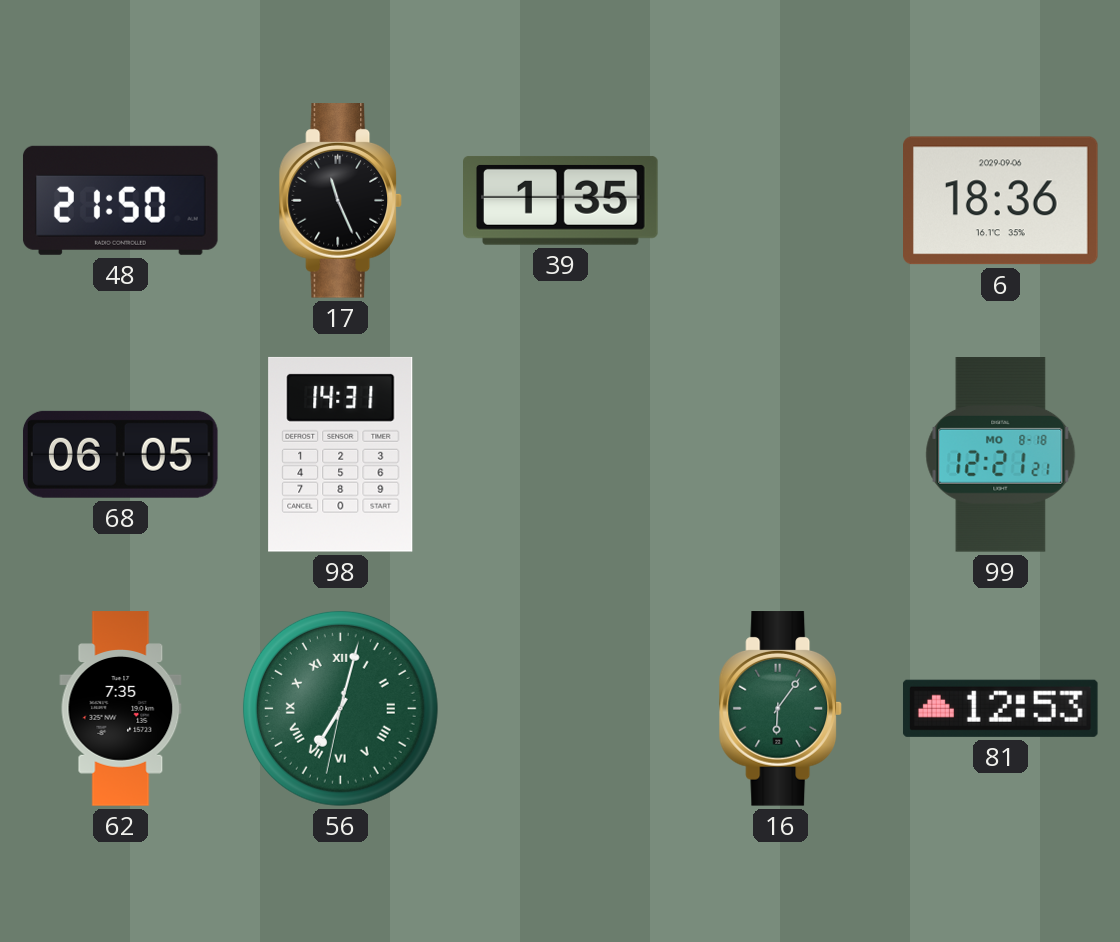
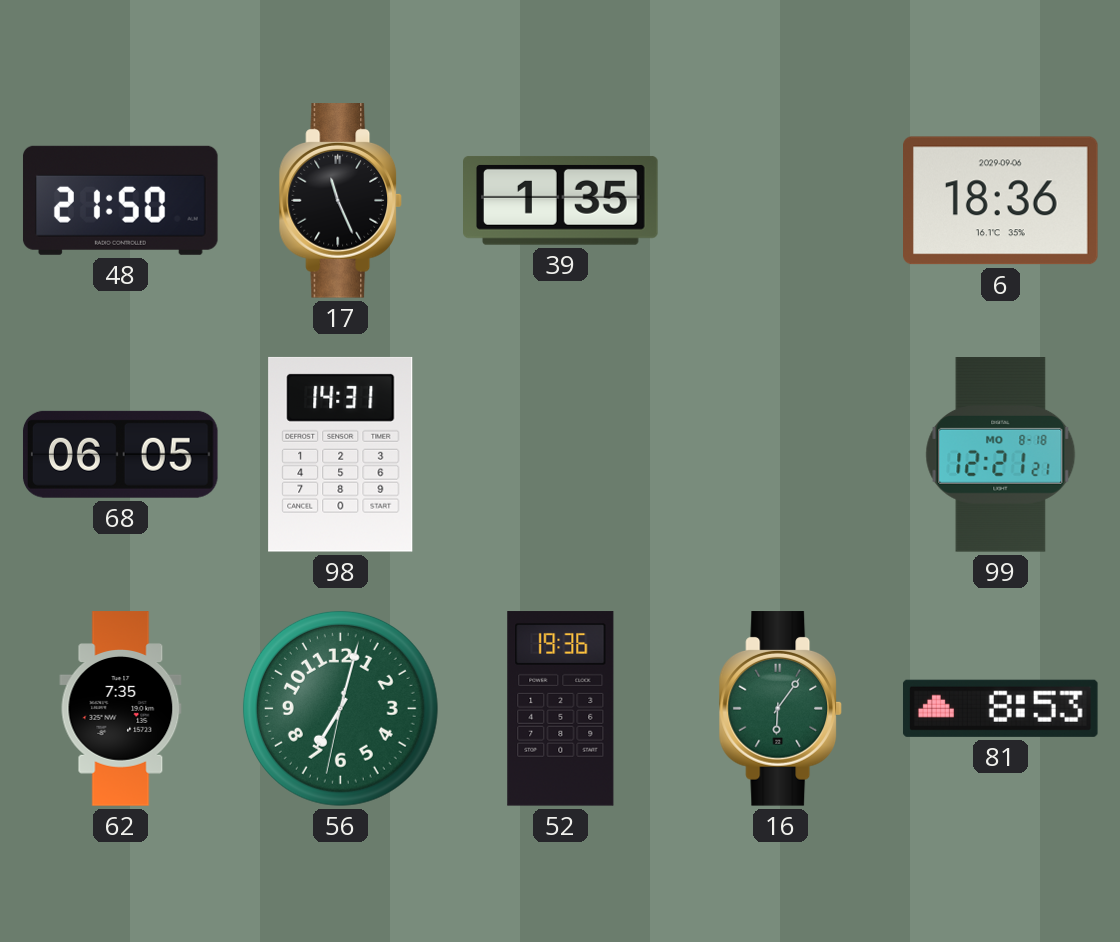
56 numerals: Roman -> Arabic (340, 708)
52: none -> 19:36 (561, 709)
81: 12:53 -> 8:53 (1000, 708)
